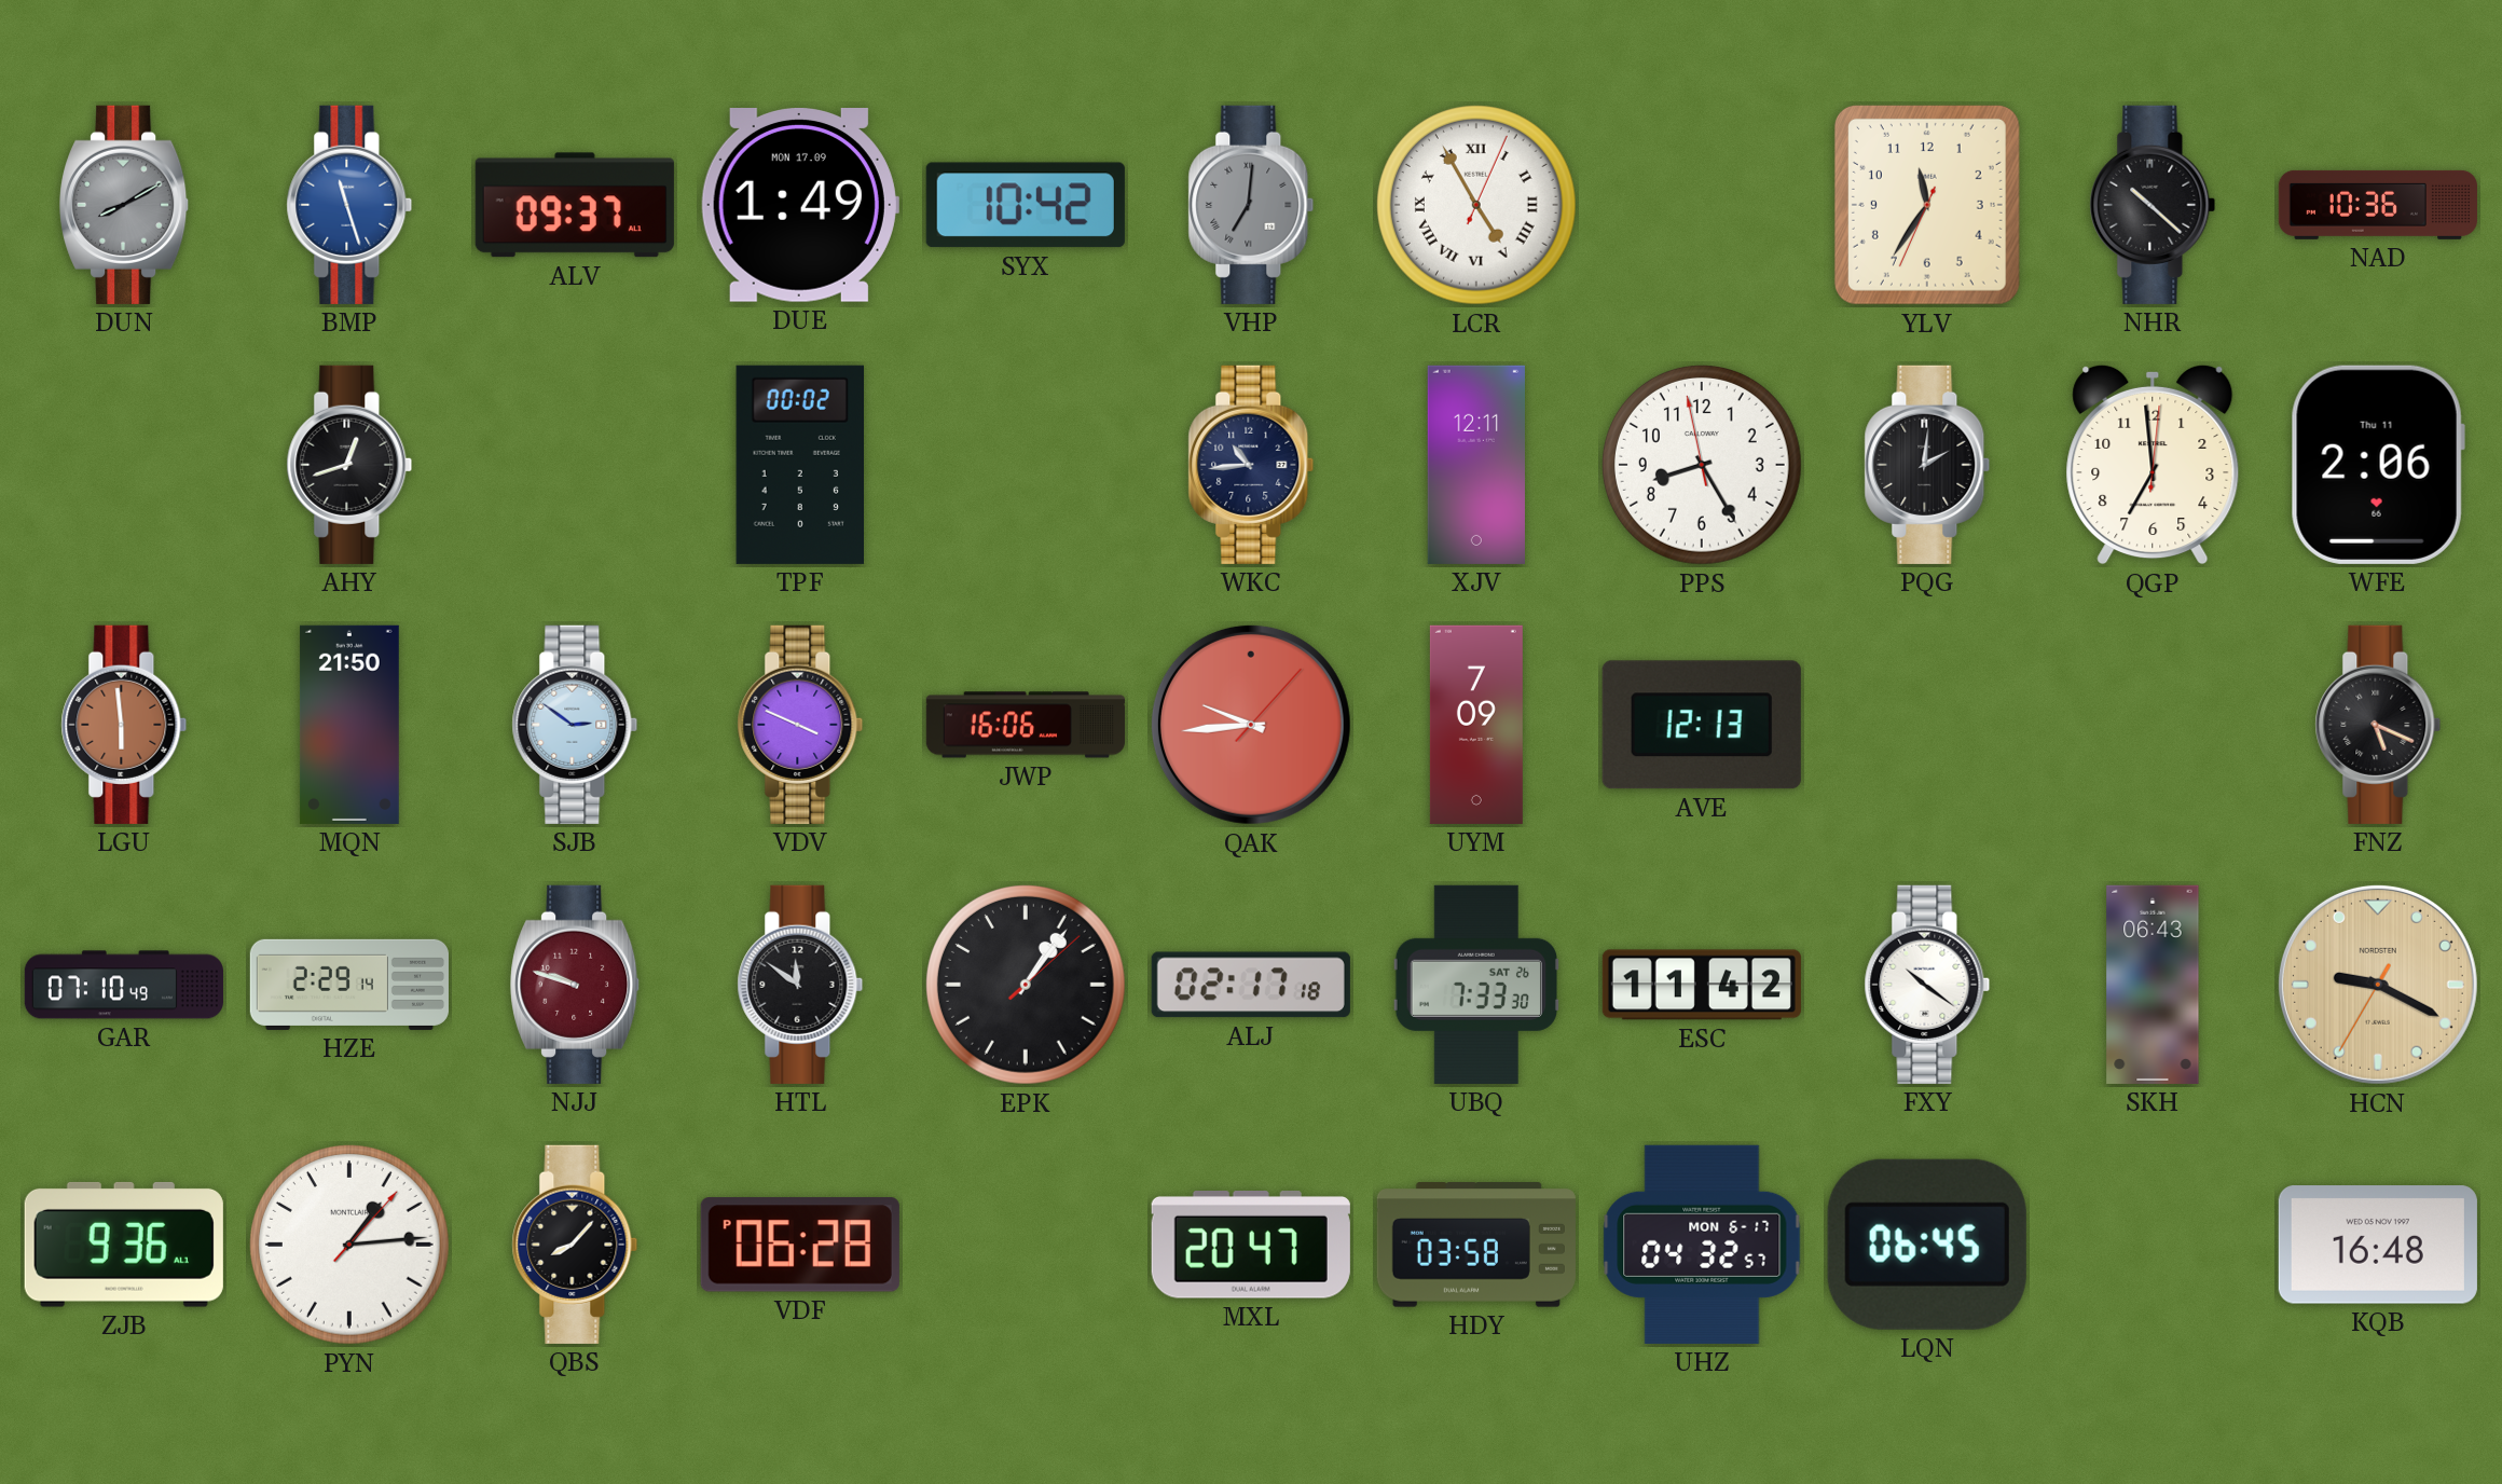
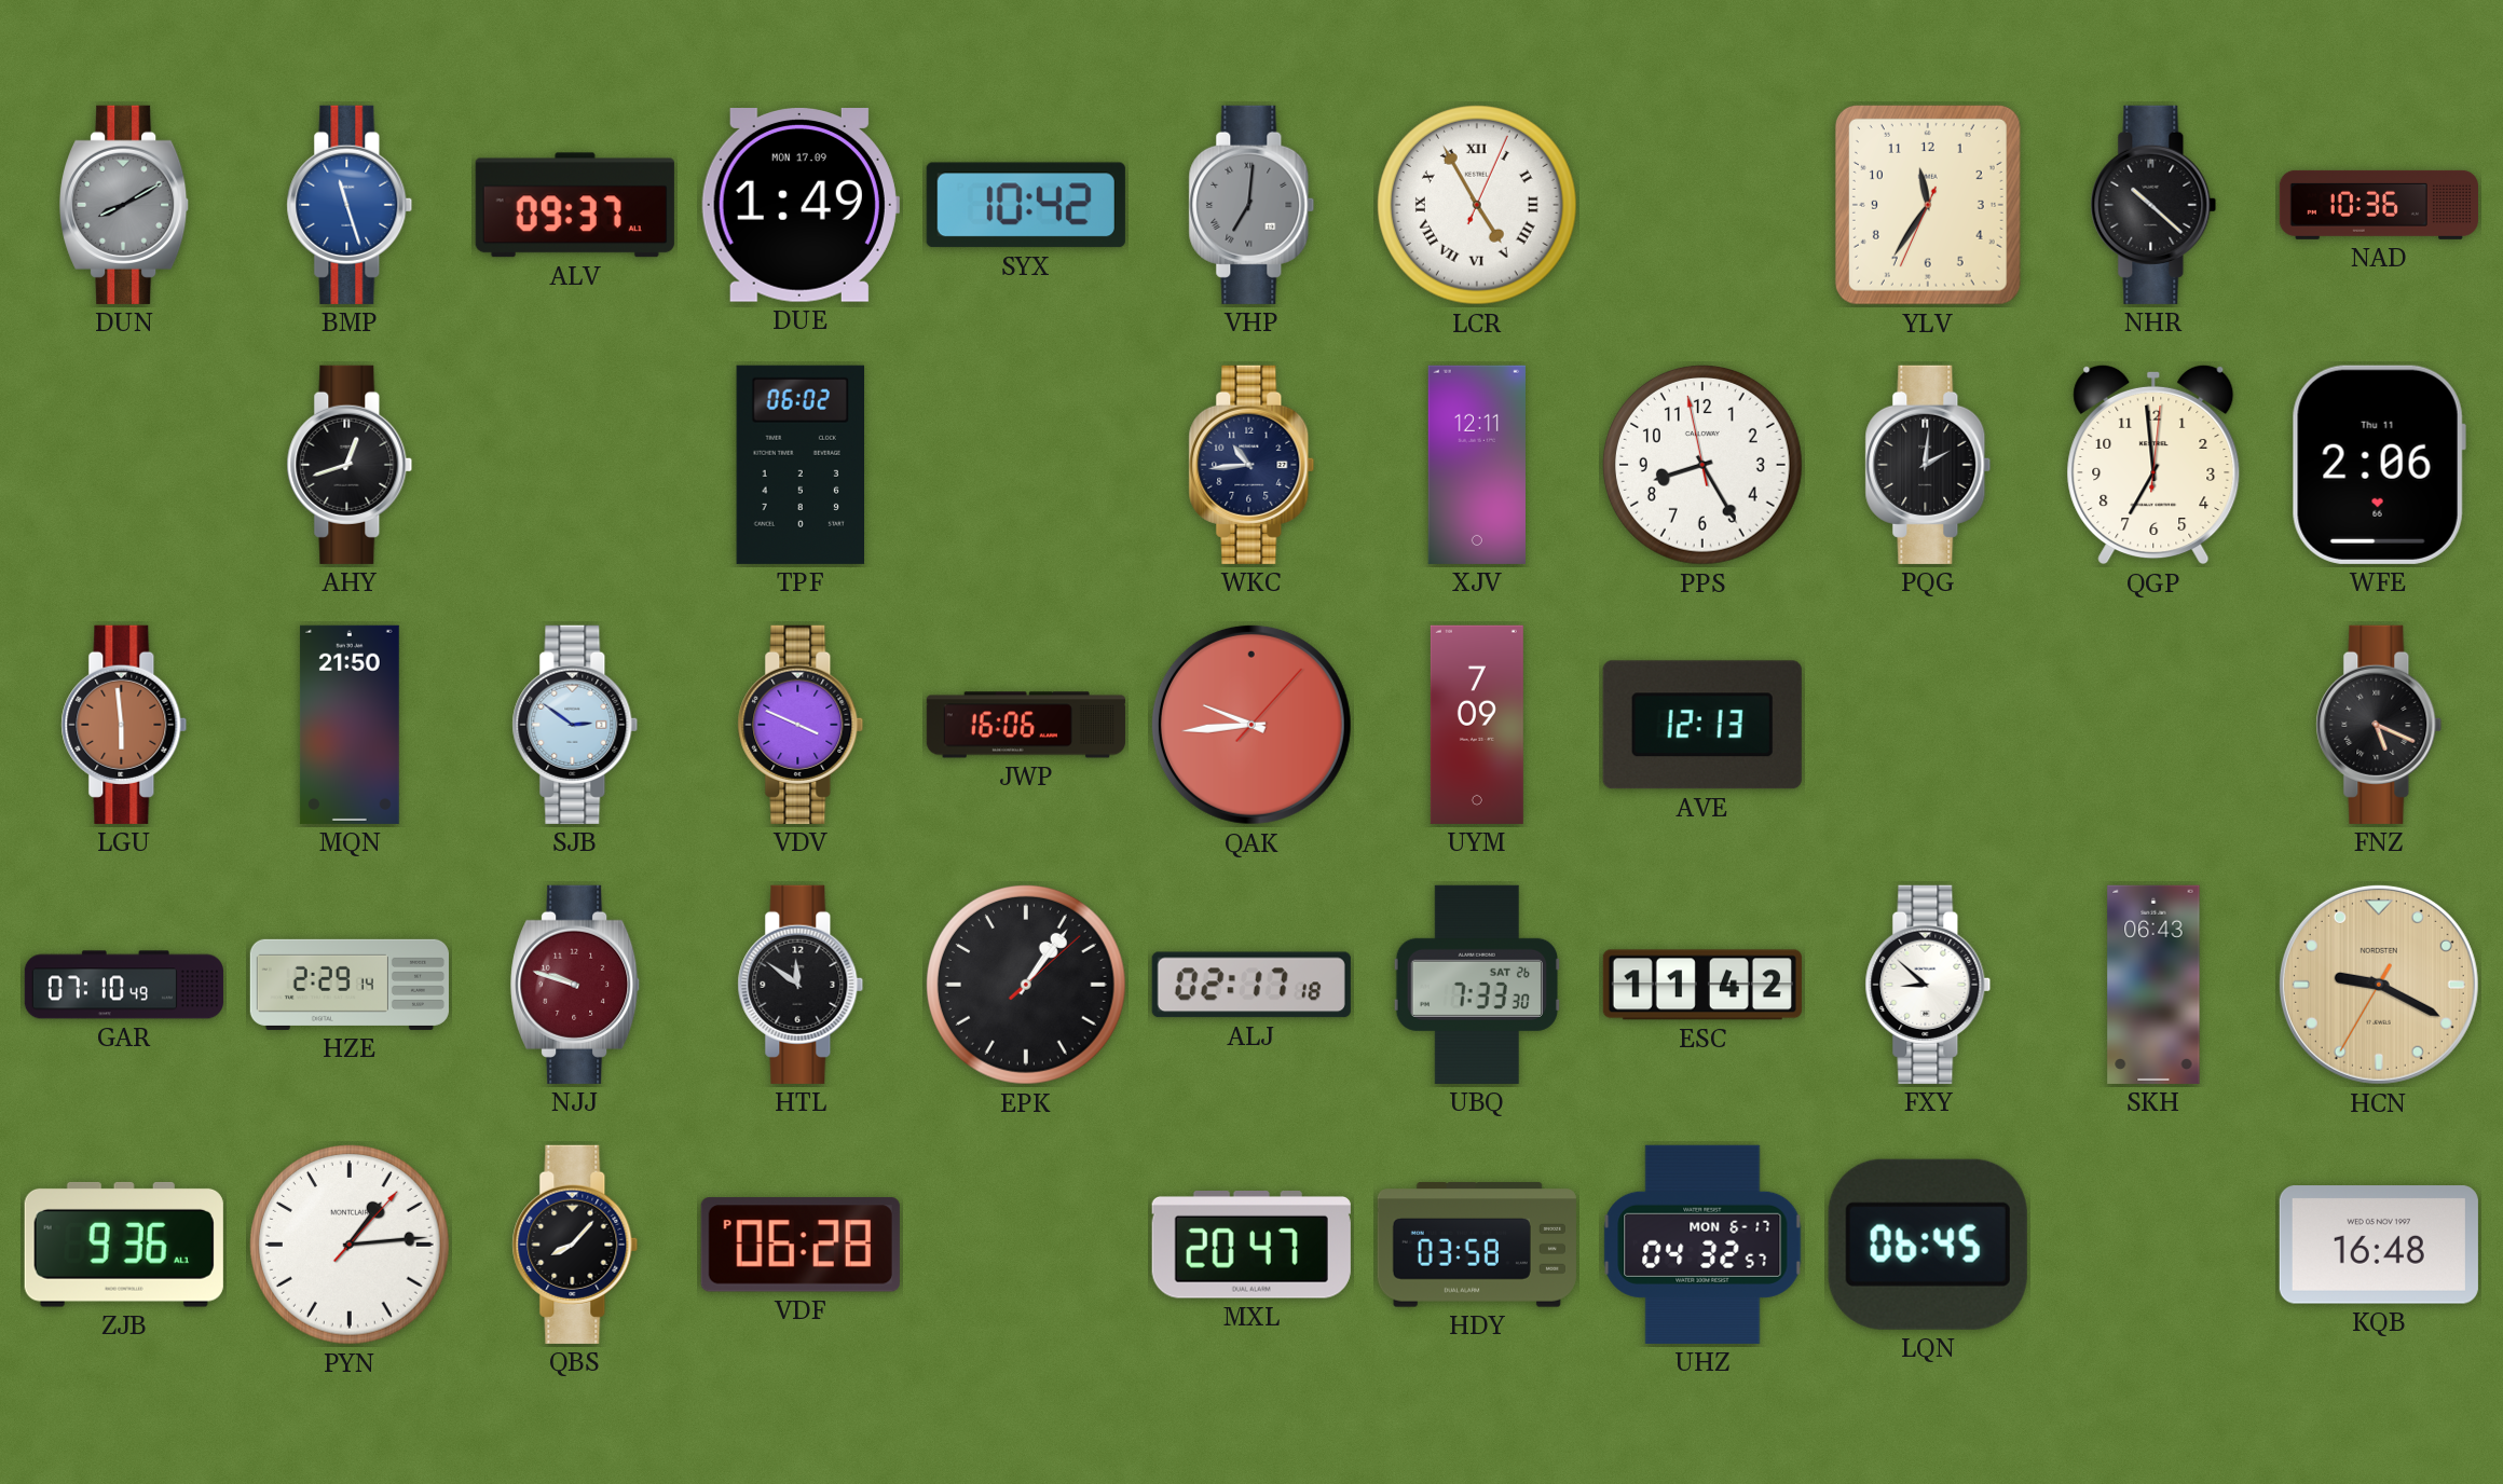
TPF: 00:02 -> 06:02 (799, 465)
FXY: 10:21 -> 8:52 (1928, 985)
